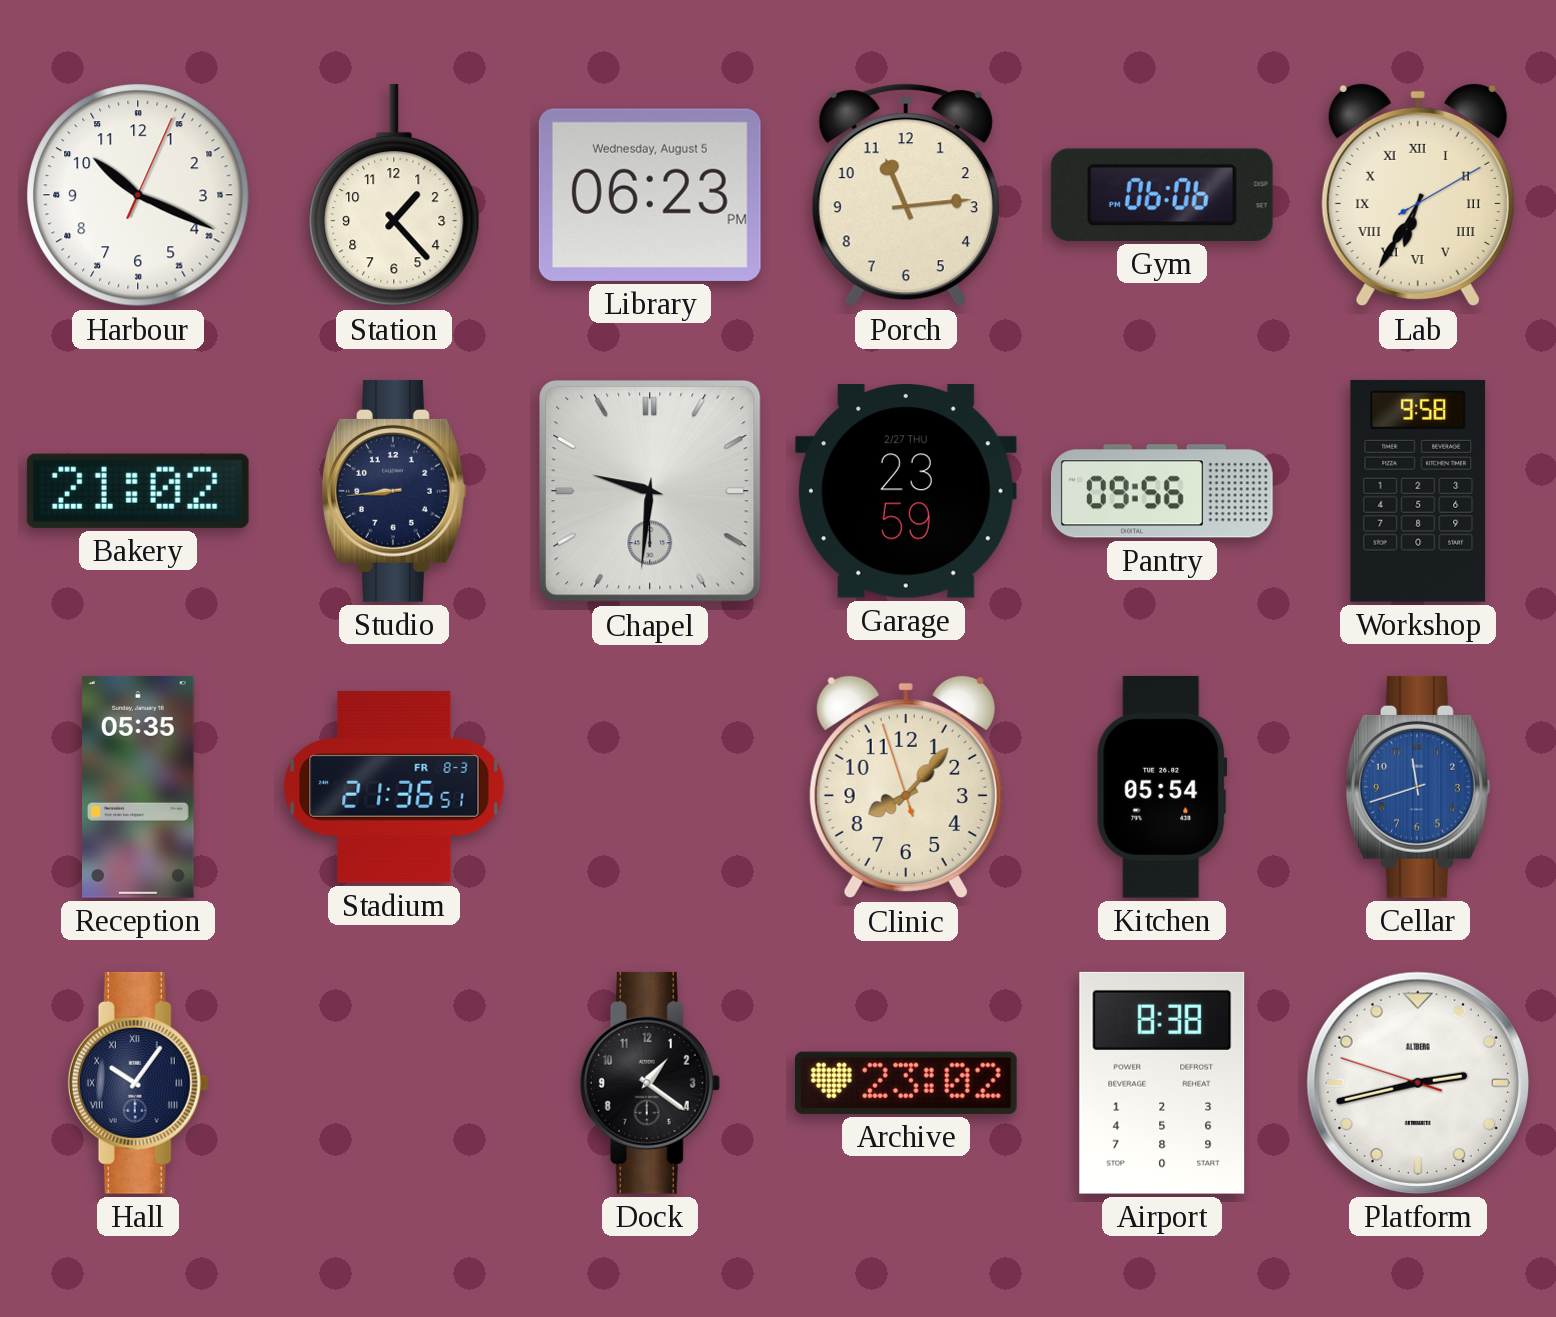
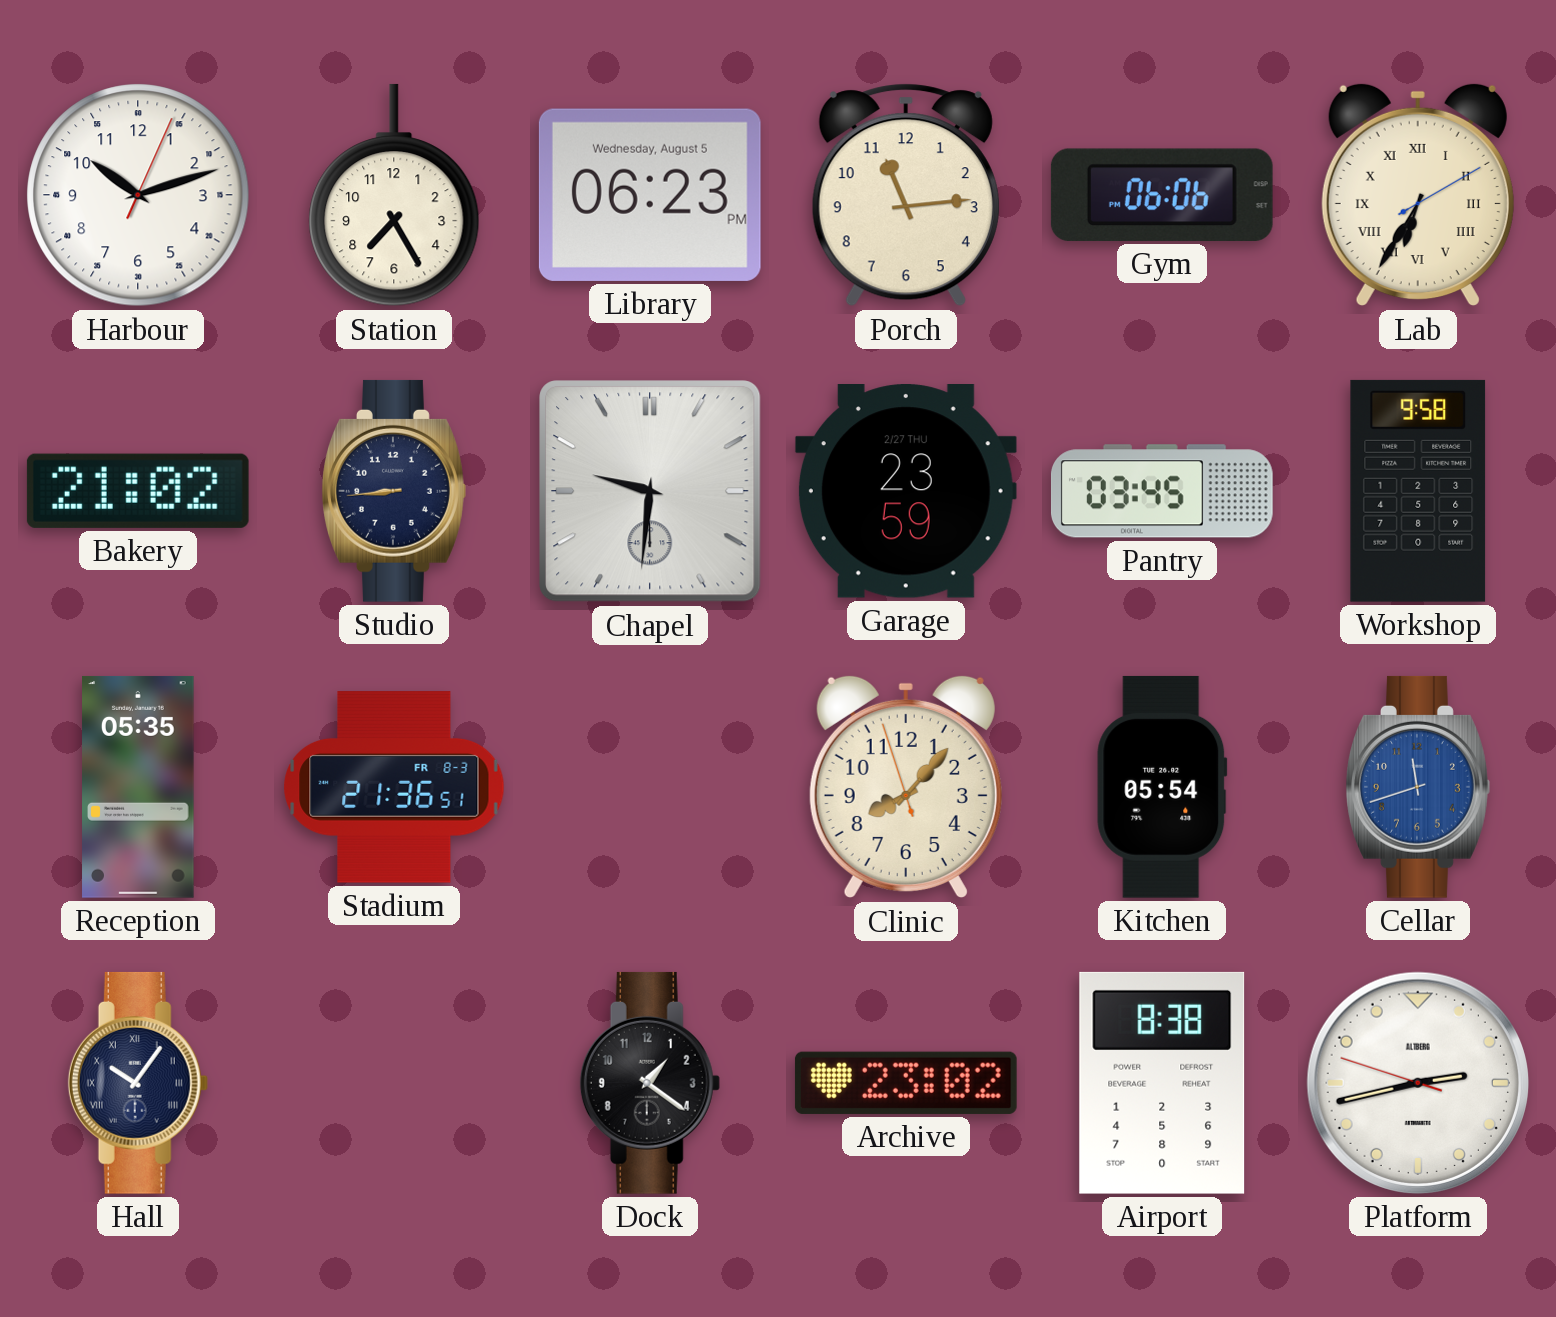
Harbour: 10:19 -> 10:12 (138, 195)
Station: 1:23 -> 7:25 (394, 195)
Pantry: 09:56 -> 03:45 (1162, 491)
